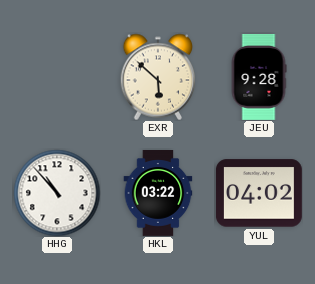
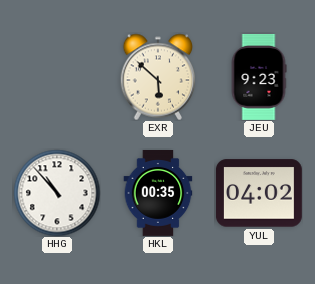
JEU: 9:28 -> 9:23 (259, 78)
HKL: 03:22 -> 00:35 (158, 194)
